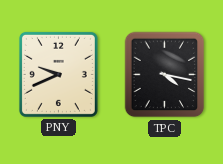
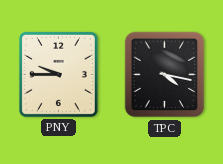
PNY: 9:41 -> 9:45 (58, 74)
